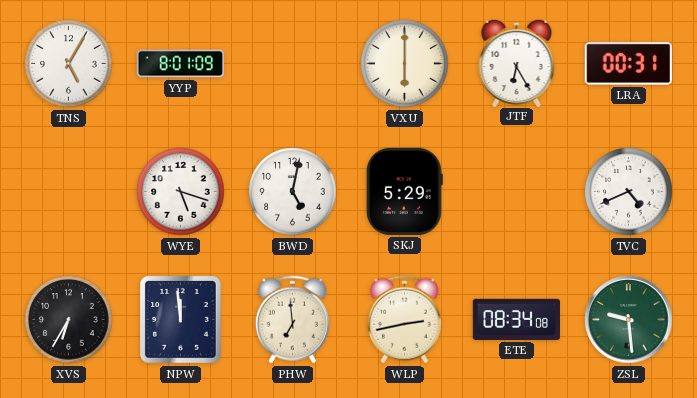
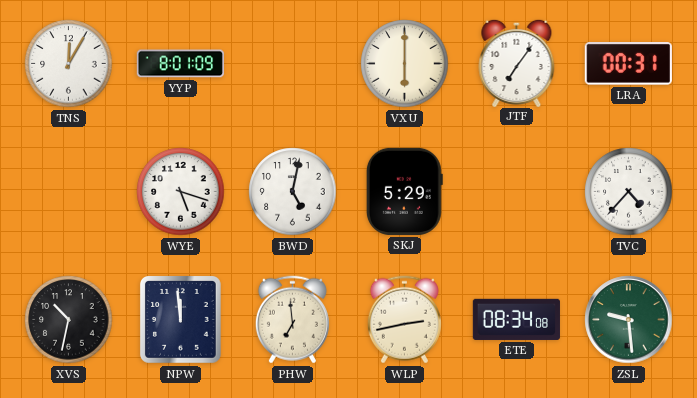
TNS: 5:05 -> 12:05 (69, 64)
JTF: 6:25 -> 7:06 (517, 62)
TVC: 4:41 -> 4:37 (629, 192)
XVS: 6:35 -> 10:32 (69, 320)
